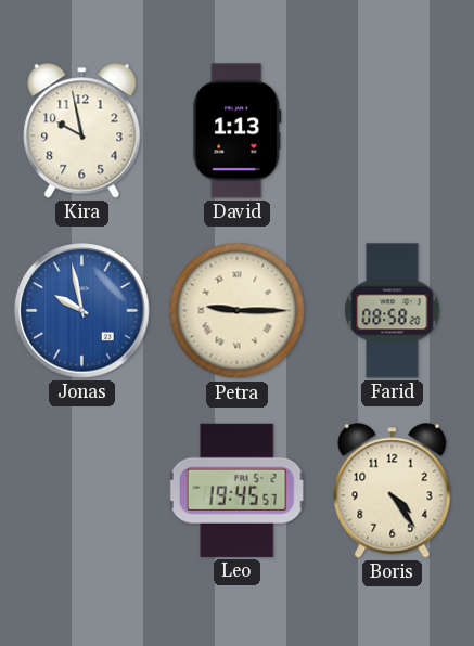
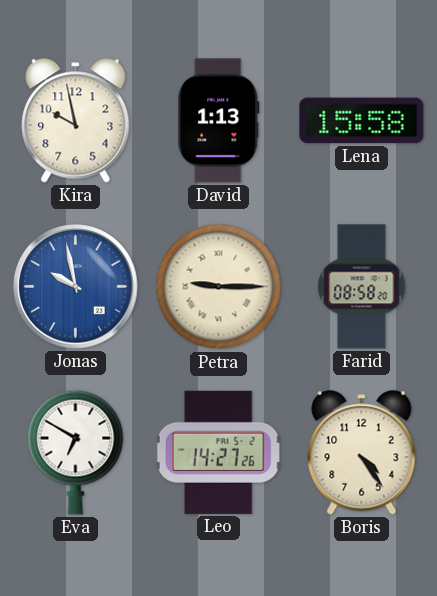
Lena: none -> 15:58 (362, 121)
Eva: none -> 6:50 (76, 452)
Leo: 19:45 -> 14:27 (218, 452)
